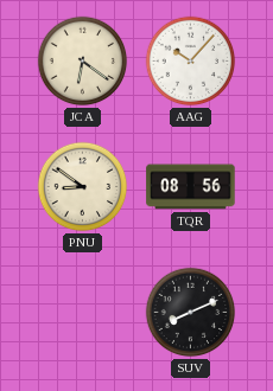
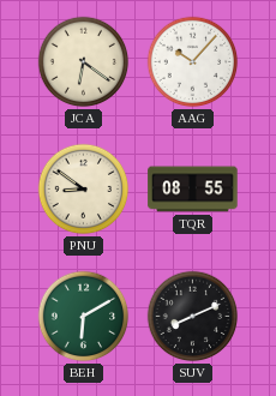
TQR: 08:56 -> 08:55 (193, 190)
BEH: none -> 6:10 (84, 317)
